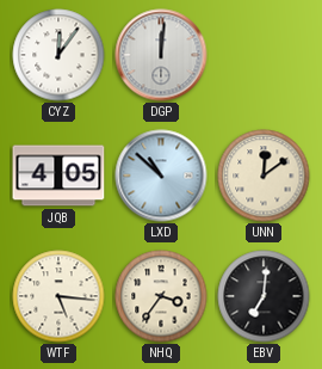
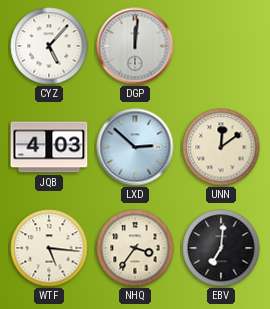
CYZ: 12:06 -> 5:07 (49, 46)
JQB: 4:05 -> 4:03 (49, 147)
LXD: 10:52 -> 2:52 (135, 147)
